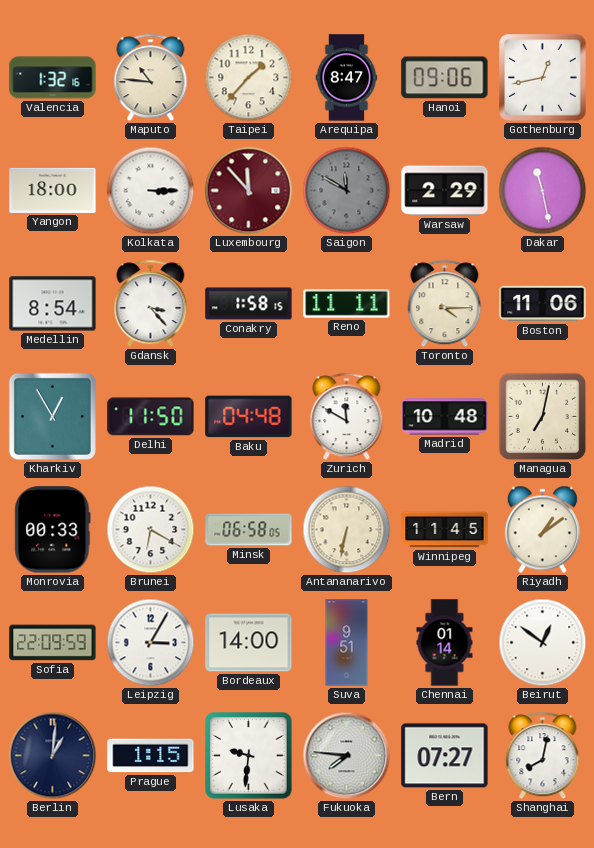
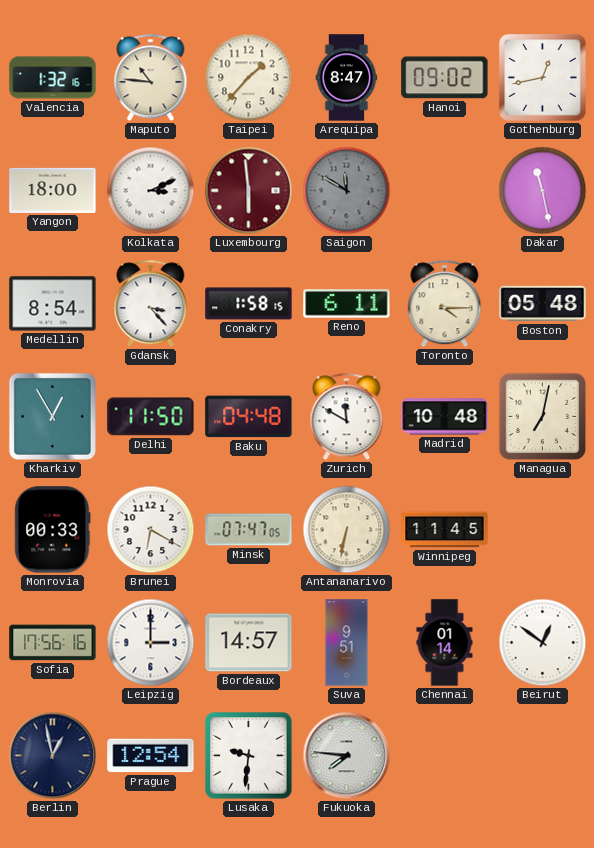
Hanoi: 09:06 -> 09:02 (445, 78)
Kolkata: 3:15 -> 3:11 (151, 191)
Luxembourg: 11:53 -> 5:59 (249, 191)
Warsaw: 2:29 -> none (445, 191)
Reno: 11:11 -> 6:11 (347, 304)
Boston: 11:06 -> 05:48 (543, 304)
Minsk: 06:58 -> 07:47 (249, 530)
Riyadh: 1:09 -> none (542, 530)
Sofia: 22:09 -> 17:56 (53, 643)
Leipzig: 3:05 -> 3:00 (151, 643)
Bordeaux: 14:00 -> 14:57 (249, 643)
Berlin: 1:01 -> 12:58 (53, 756)
Prague: 1:15 -> 12:54 (151, 756)
Bern: 07:27 -> none (445, 756)
Shanghai: 8:02 -> none (543, 756)
